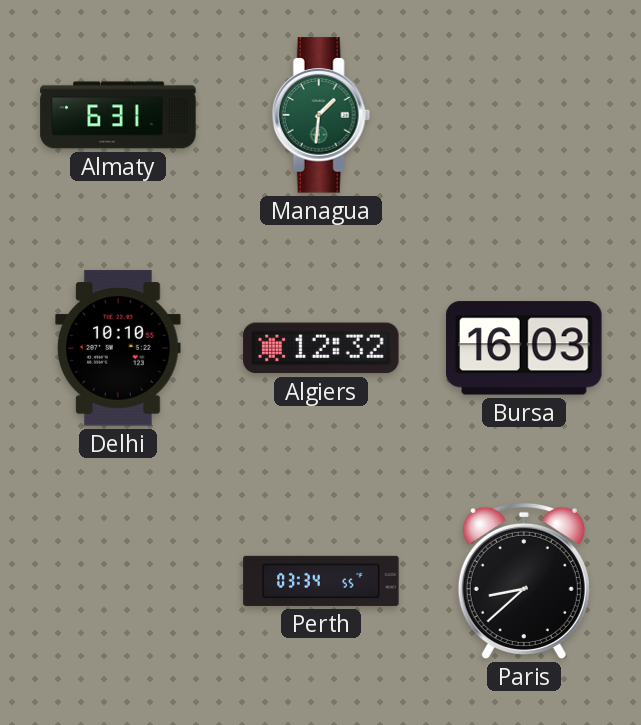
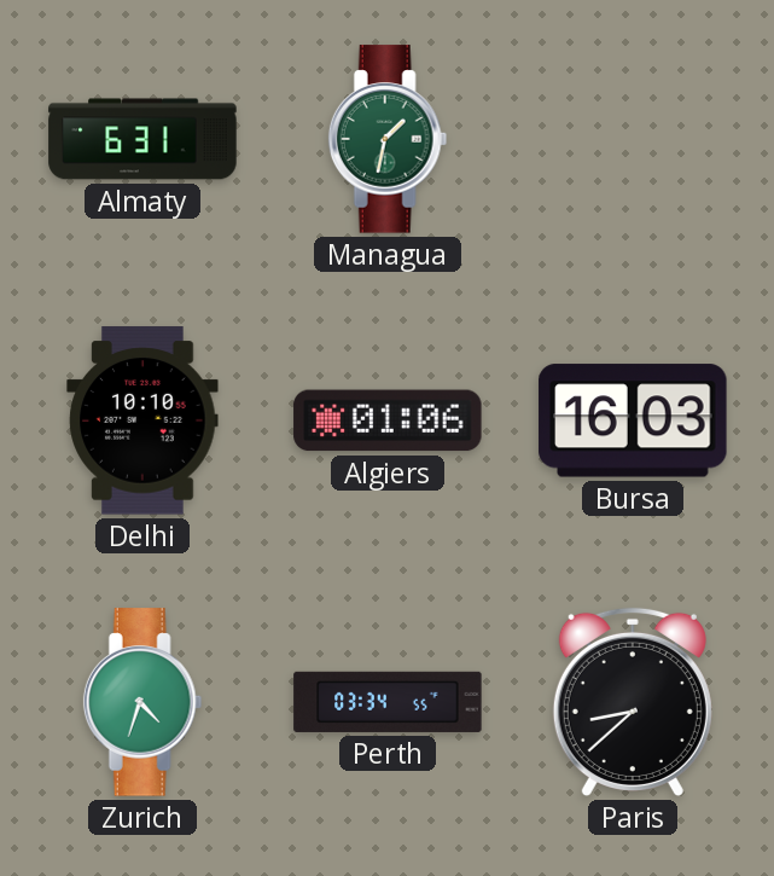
Managua: 1:31 -> 1:32 (388, 139)
Algiers: 12:32 -> 01:06 (388, 420)
Zurich: none -> 4:33 (142, 702)
